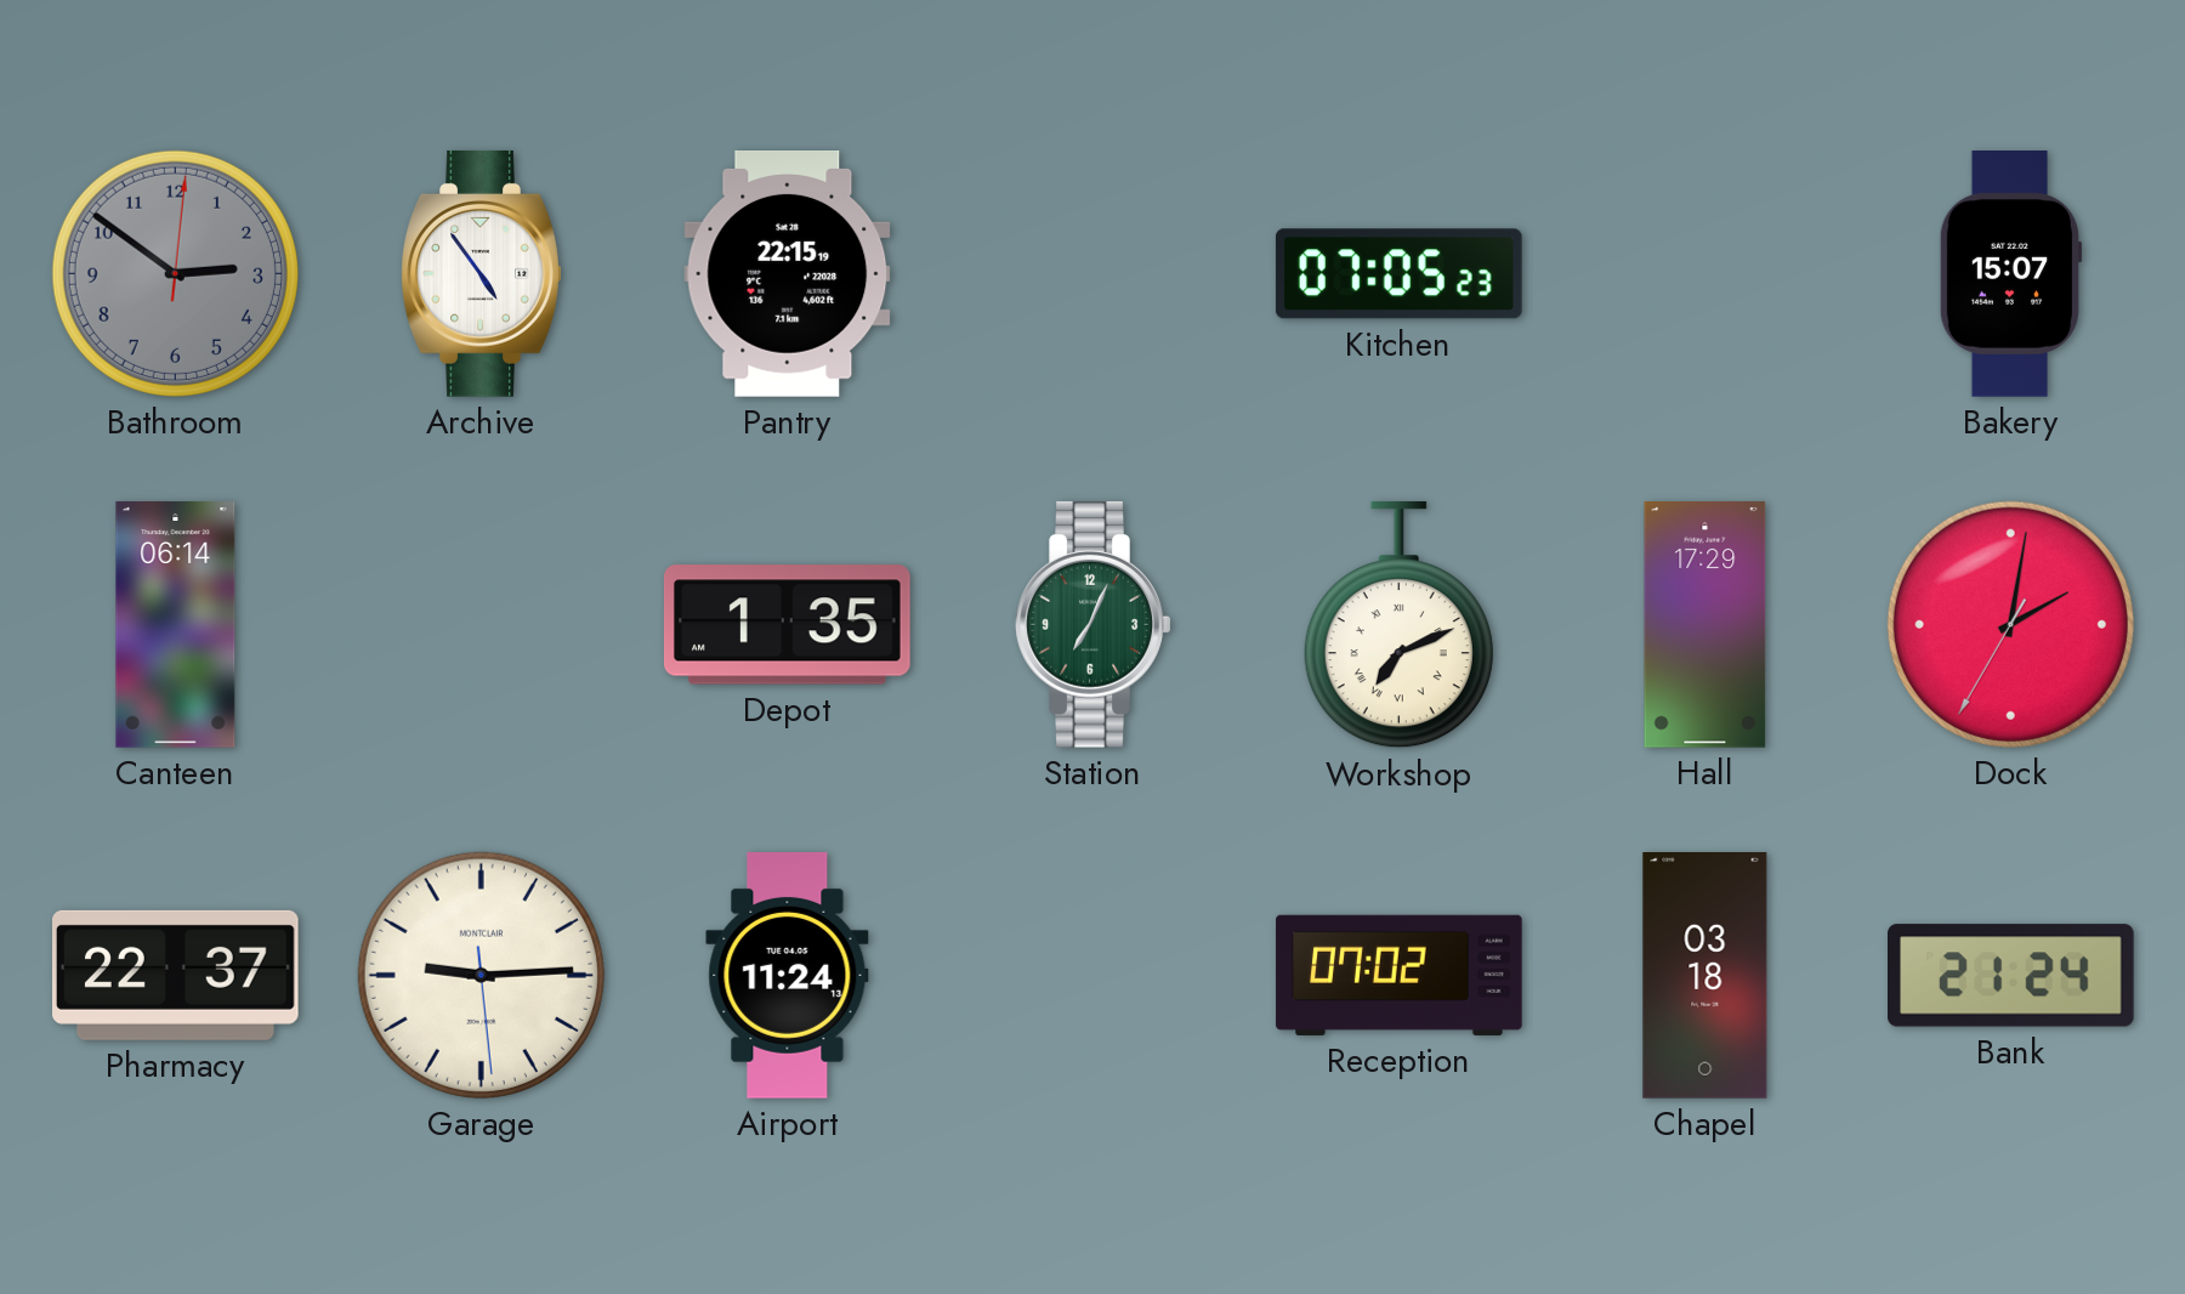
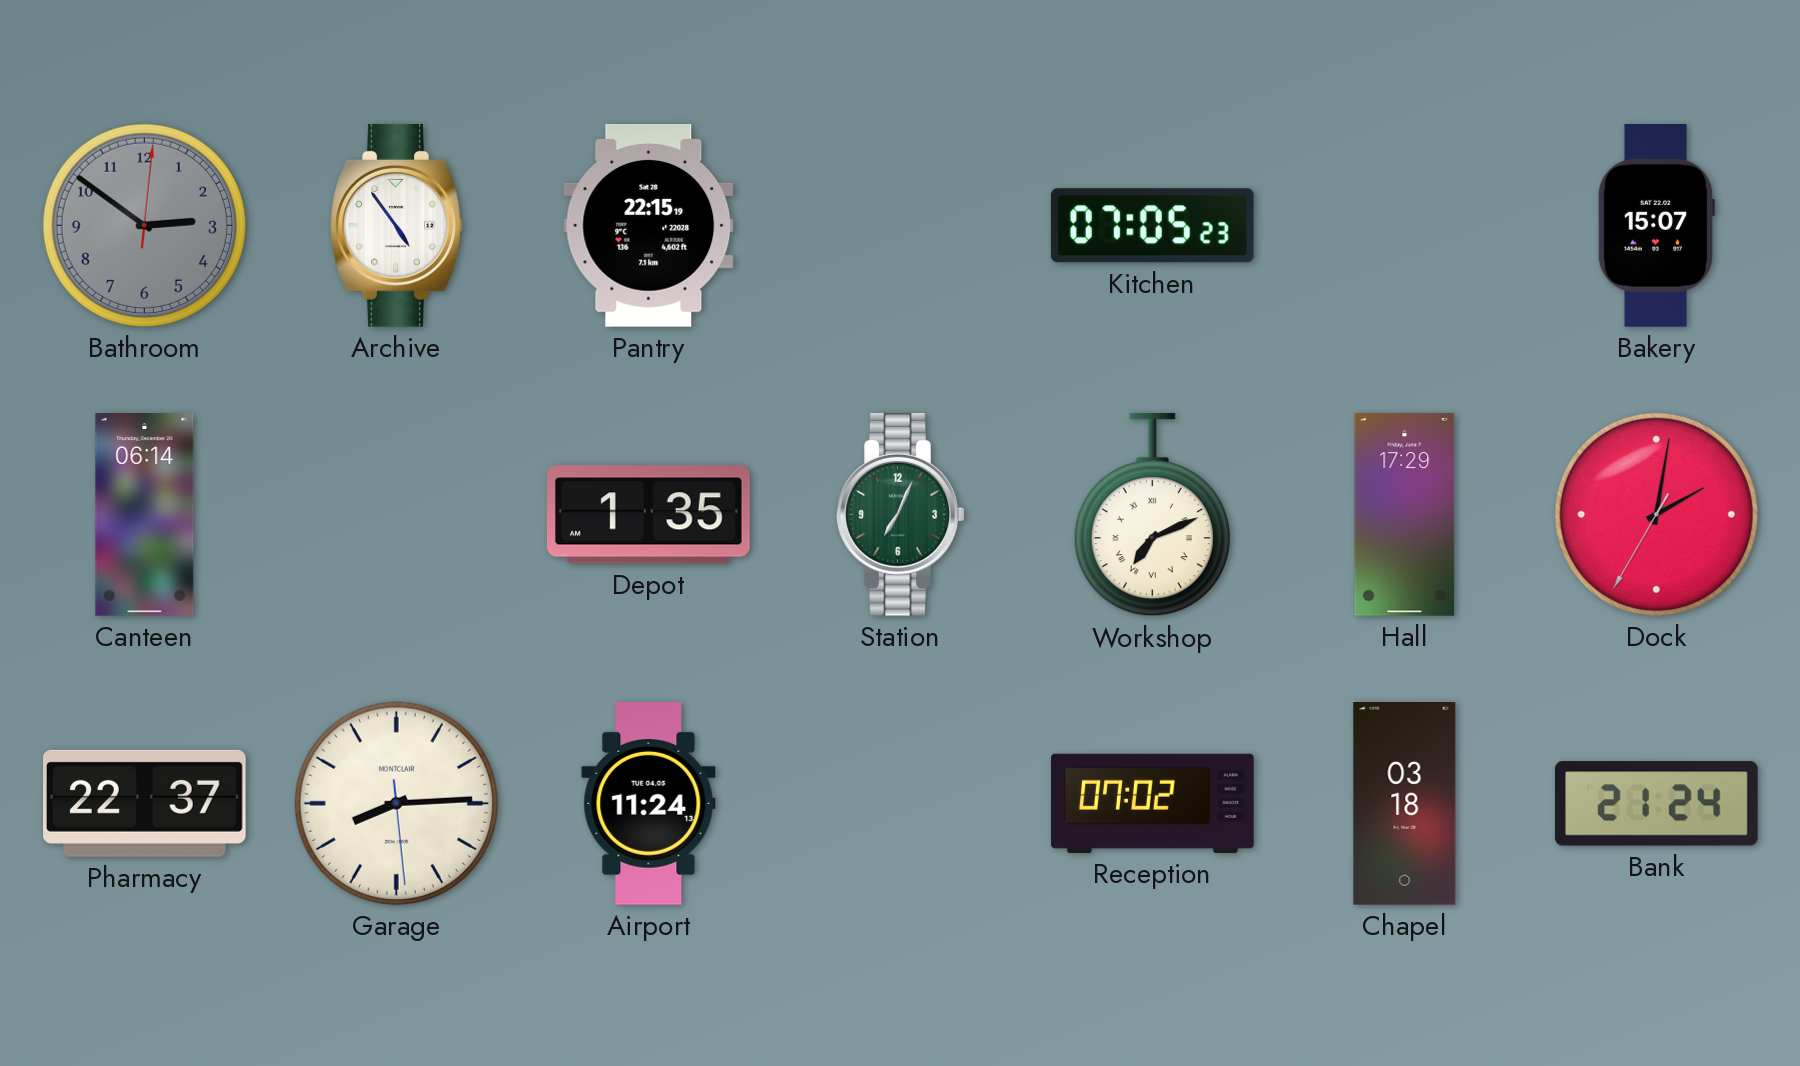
Garage: 9:14 -> 8:14 (396, 803)
